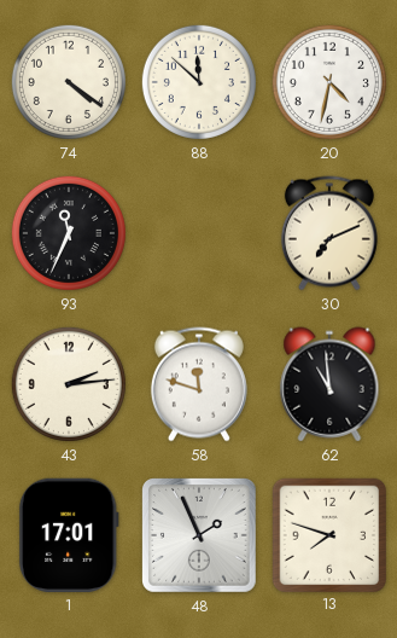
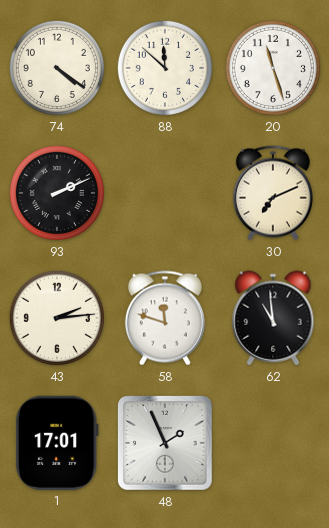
20: 4:32 -> 11:27 (273, 68)
93: 11:34 -> 2:11 (57, 193)
13: 7:48 -> none (328, 534)
